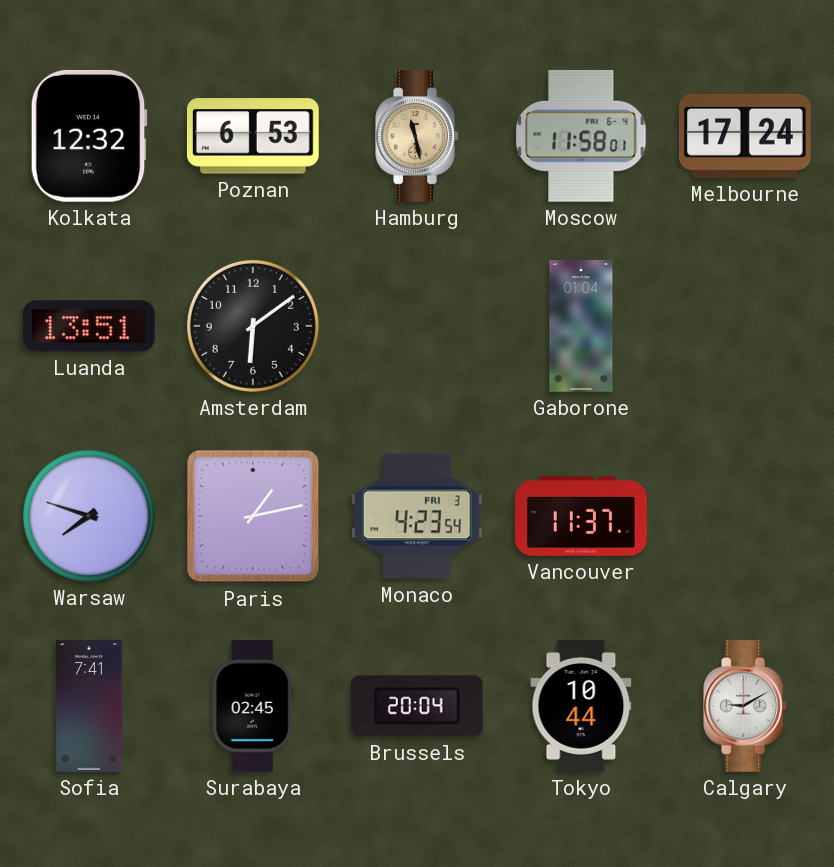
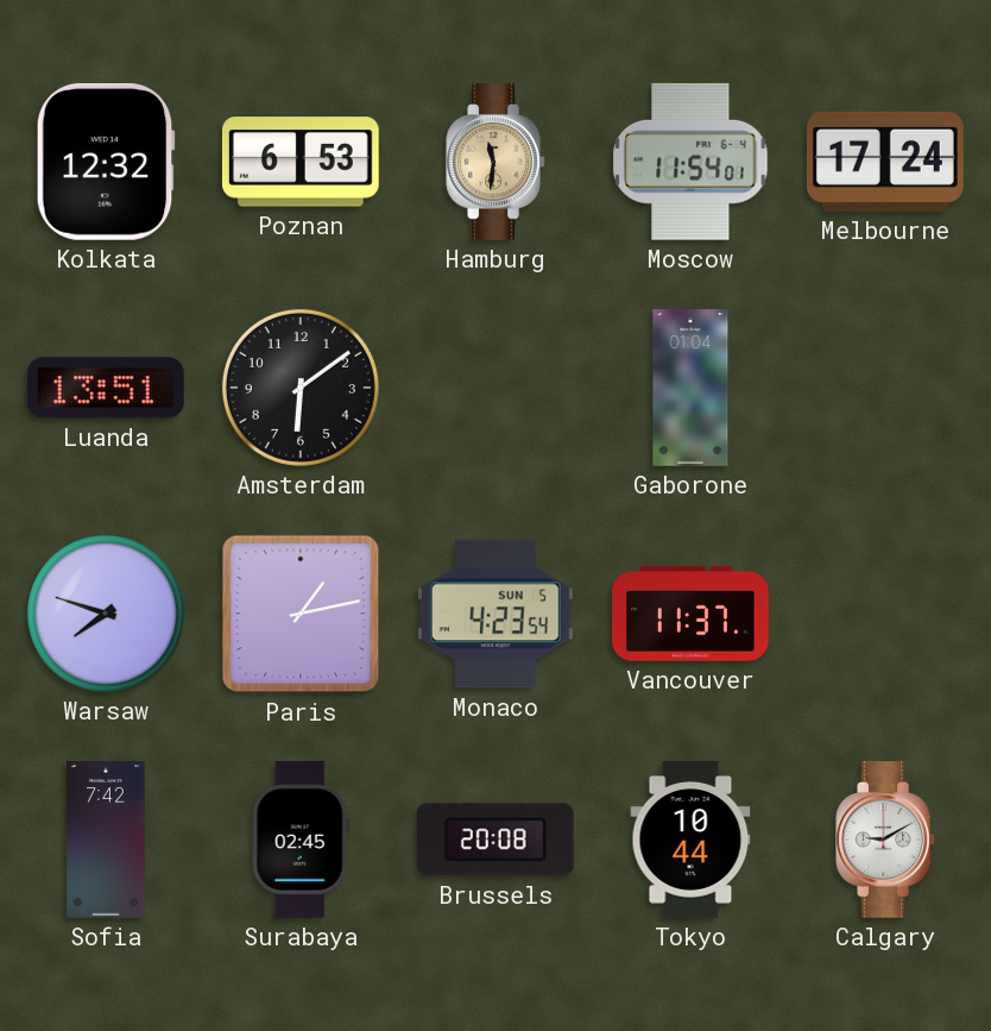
Hamburg: 11:28 -> 11:31 (495, 163)
Moscow: 11:58 -> 11:54 (690, 162)
Monaco date: FRI 3 -> SUN 5 (495, 614)
Sofia: 7:41 -> 7:42 (106, 840)
Brussels: 20:04 -> 20:08 (495, 840)
